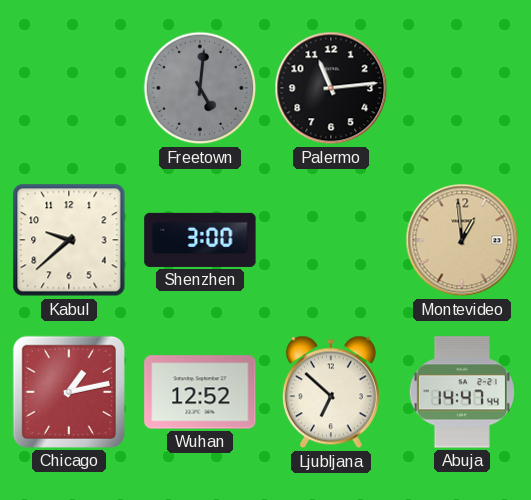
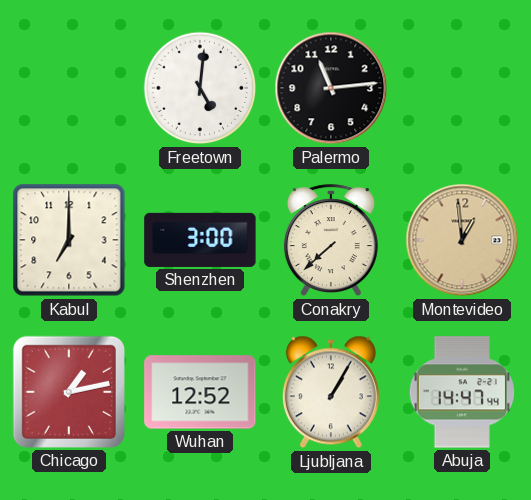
Freetown dial: grey -> white (200, 88)
Kabul: 9:38 -> 7:00 (69, 240)
Conakry: none -> 7:38 (331, 241)
Ljubljana: 6:52 -> 1:05 (331, 392)
